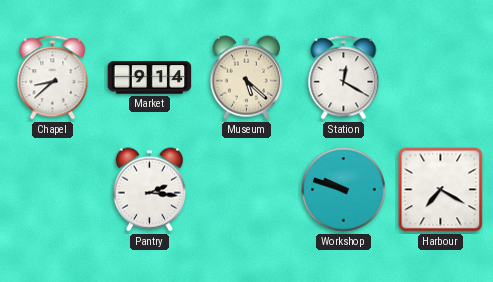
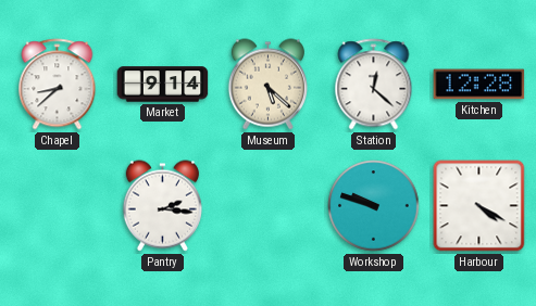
Station: 12:20 -> 12:22 (374, 85)
Kitchen: none -> 12:28 (479, 85)
Harbour: 7:20 -> 4:20 (479, 206)
